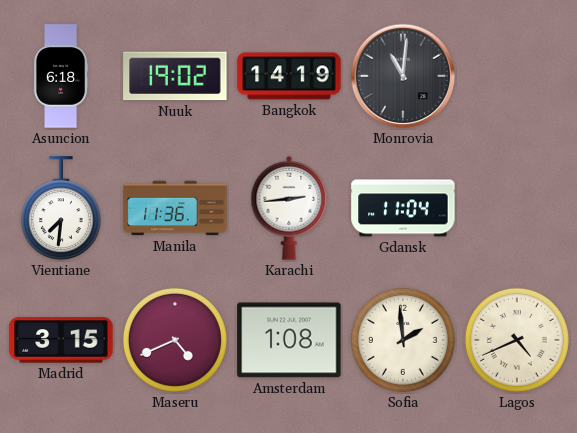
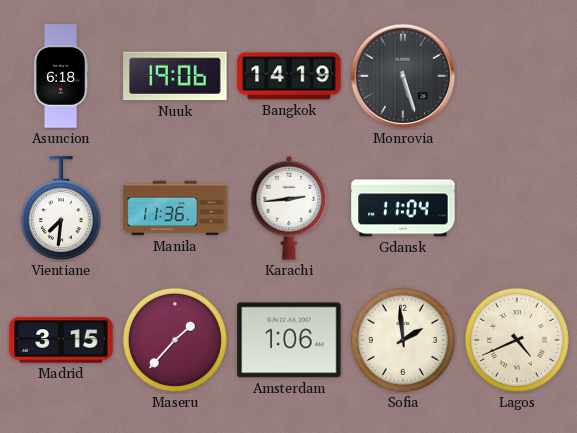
Nuuk: 19:02 -> 19:06 (175, 76)
Monrovia: 11:01 -> 5:27 (403, 76)
Maseru: 4:41 -> 1:37 (175, 340)
Amsterdam: 1:08 -> 1:06 (289, 340)
